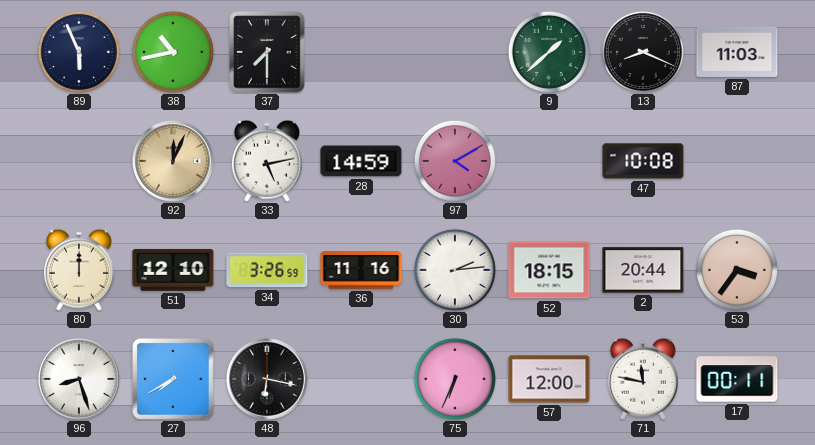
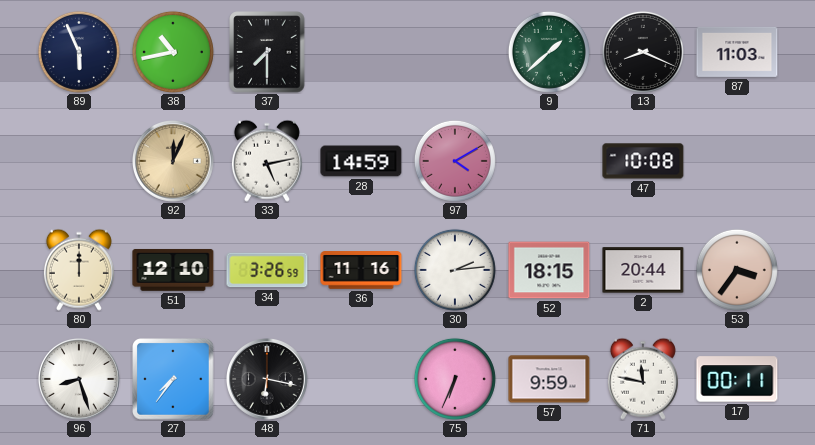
27: 7:40 -> 7:36 (173, 379)
57: 12:00 -> 9:59 (549, 379)
